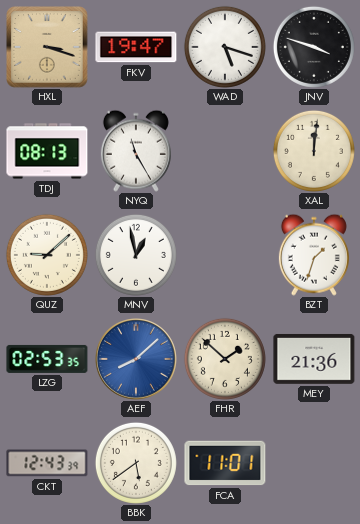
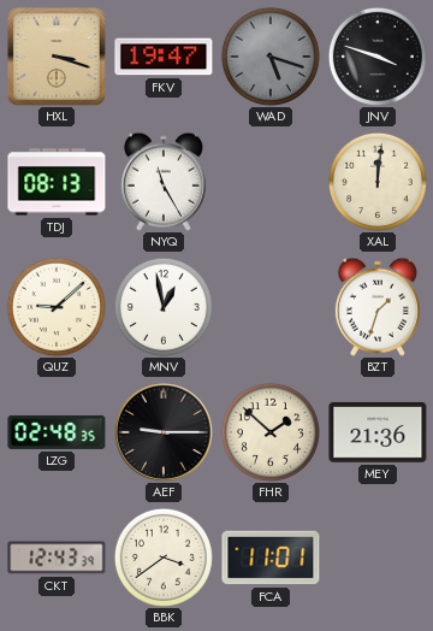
WAD dial: white -> grey (271, 57)
LZG: 02:53 -> 02:48 (57, 432)
AEF: 8:08 -> 9:15 (165, 434)
AEF dial: blue -> black (165, 434)
BBK: 5:39 -> 3:39 (164, 558)
